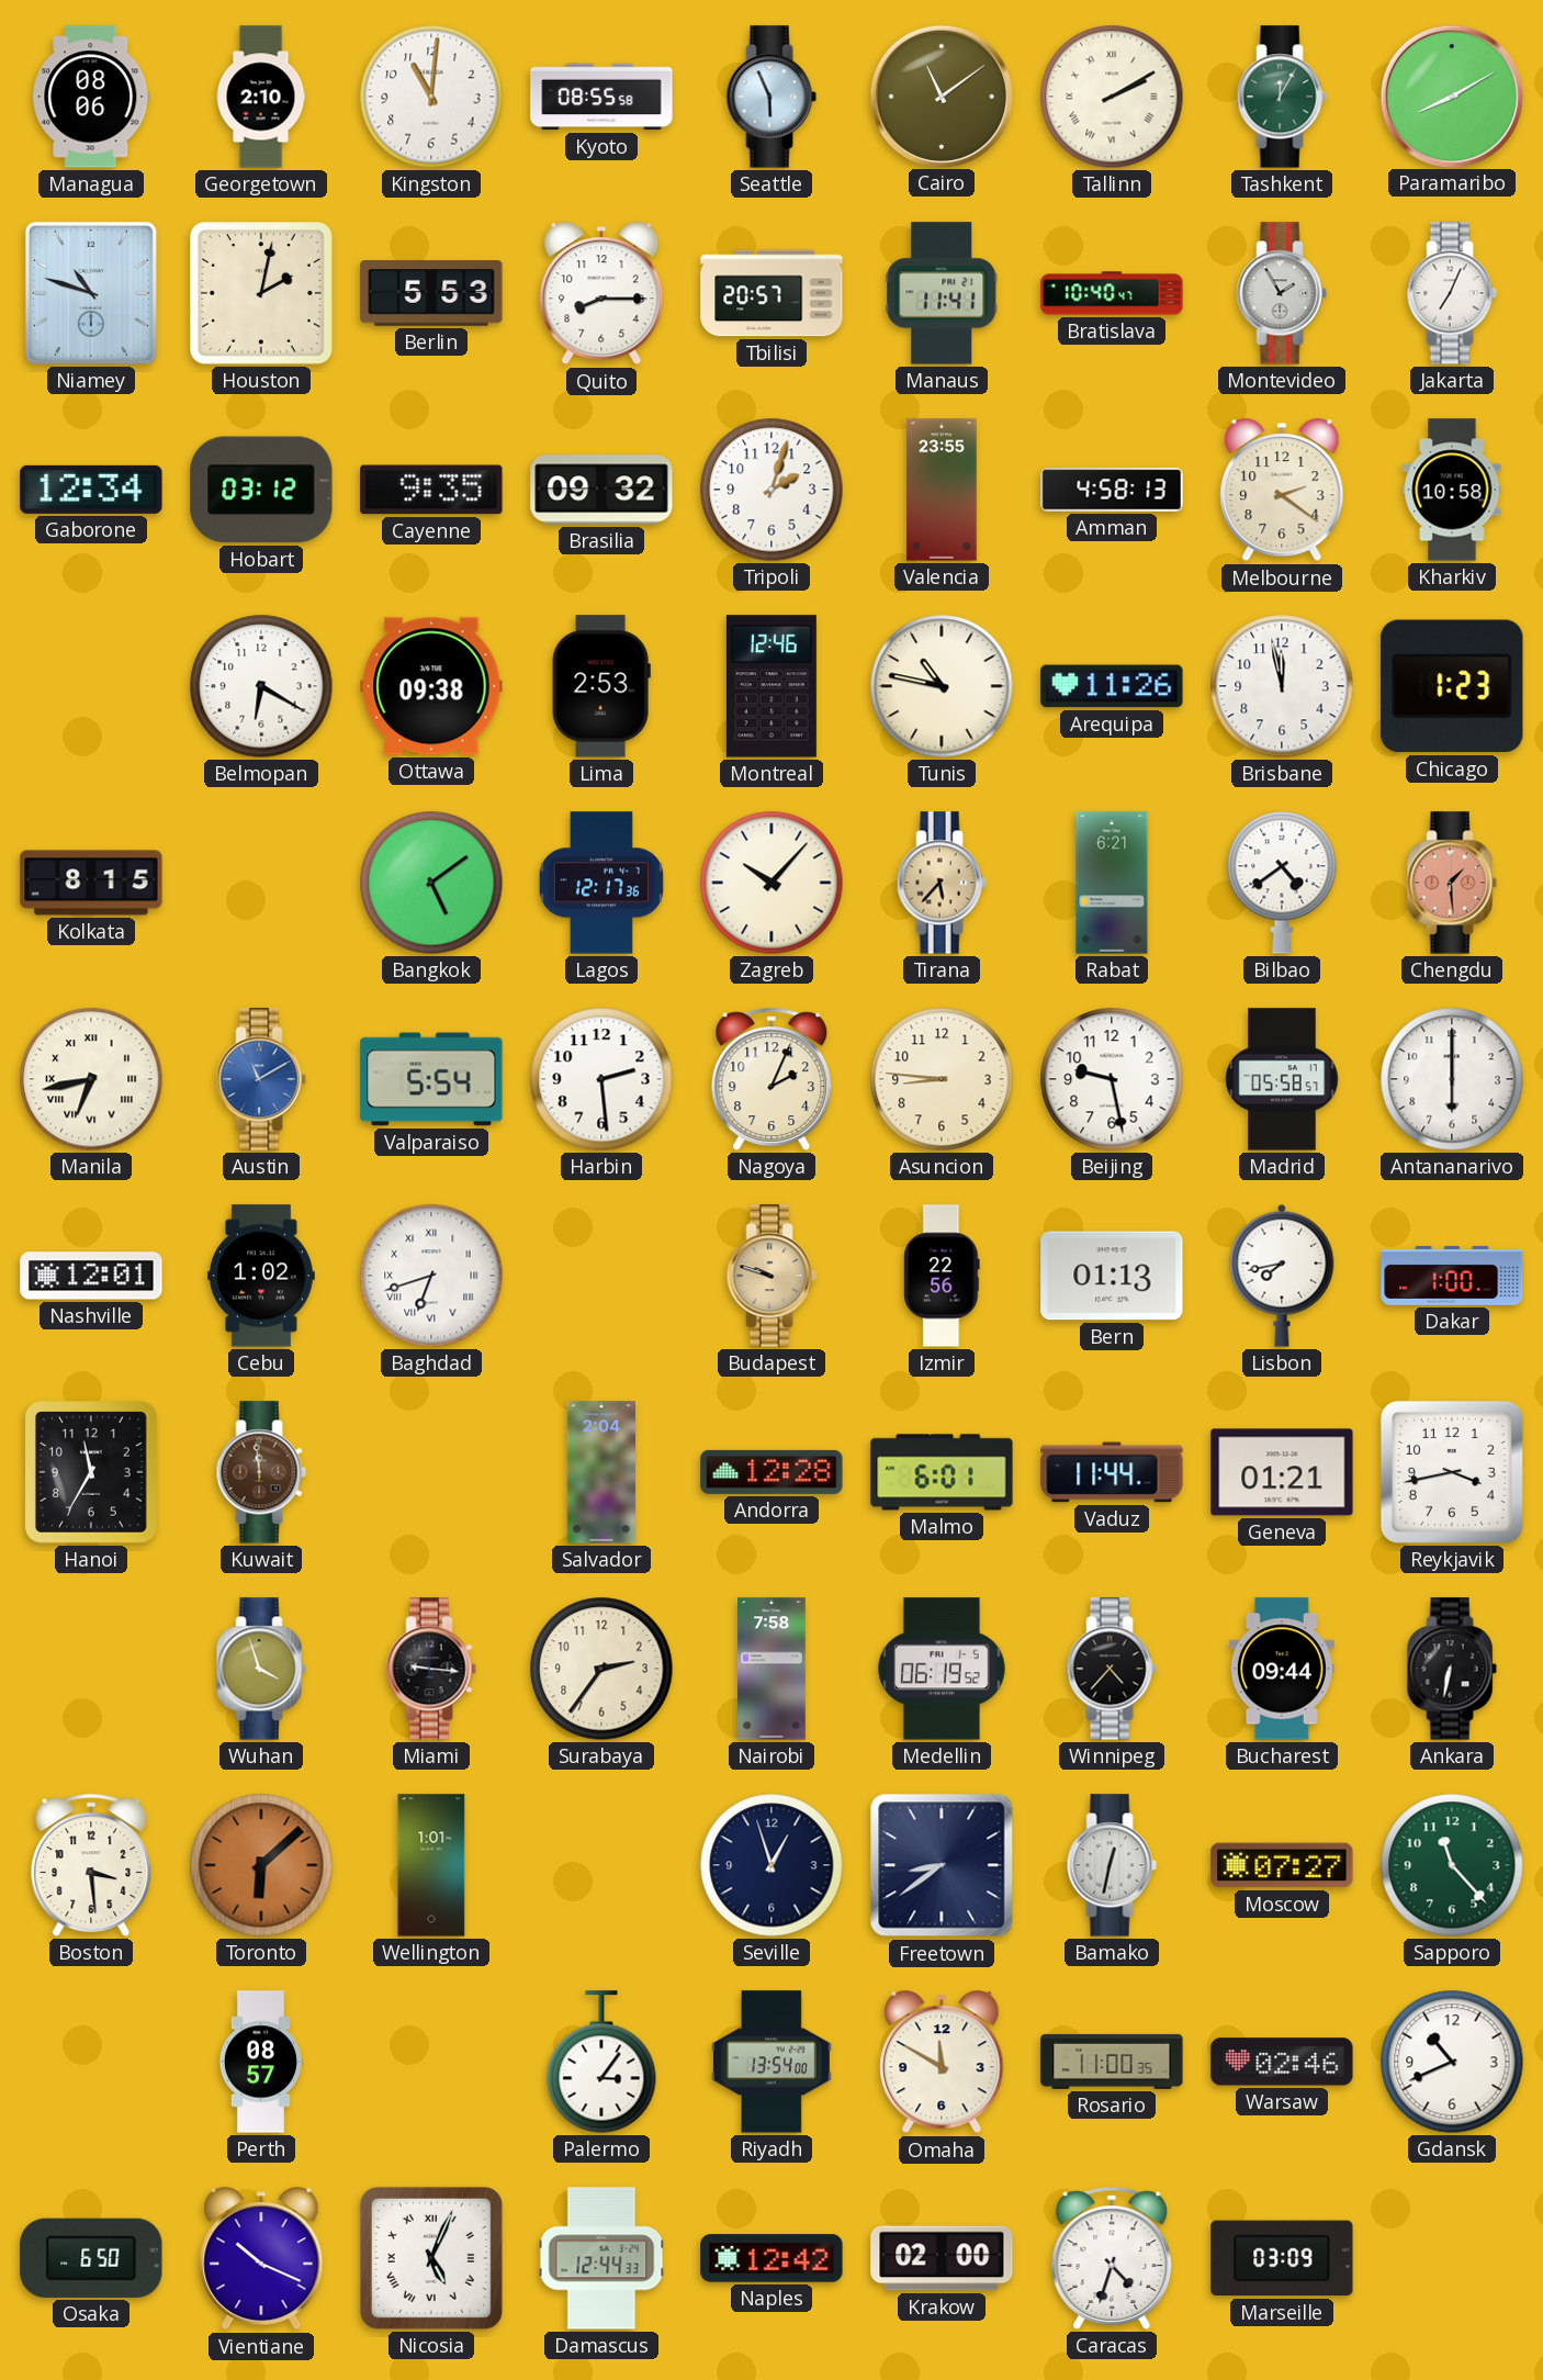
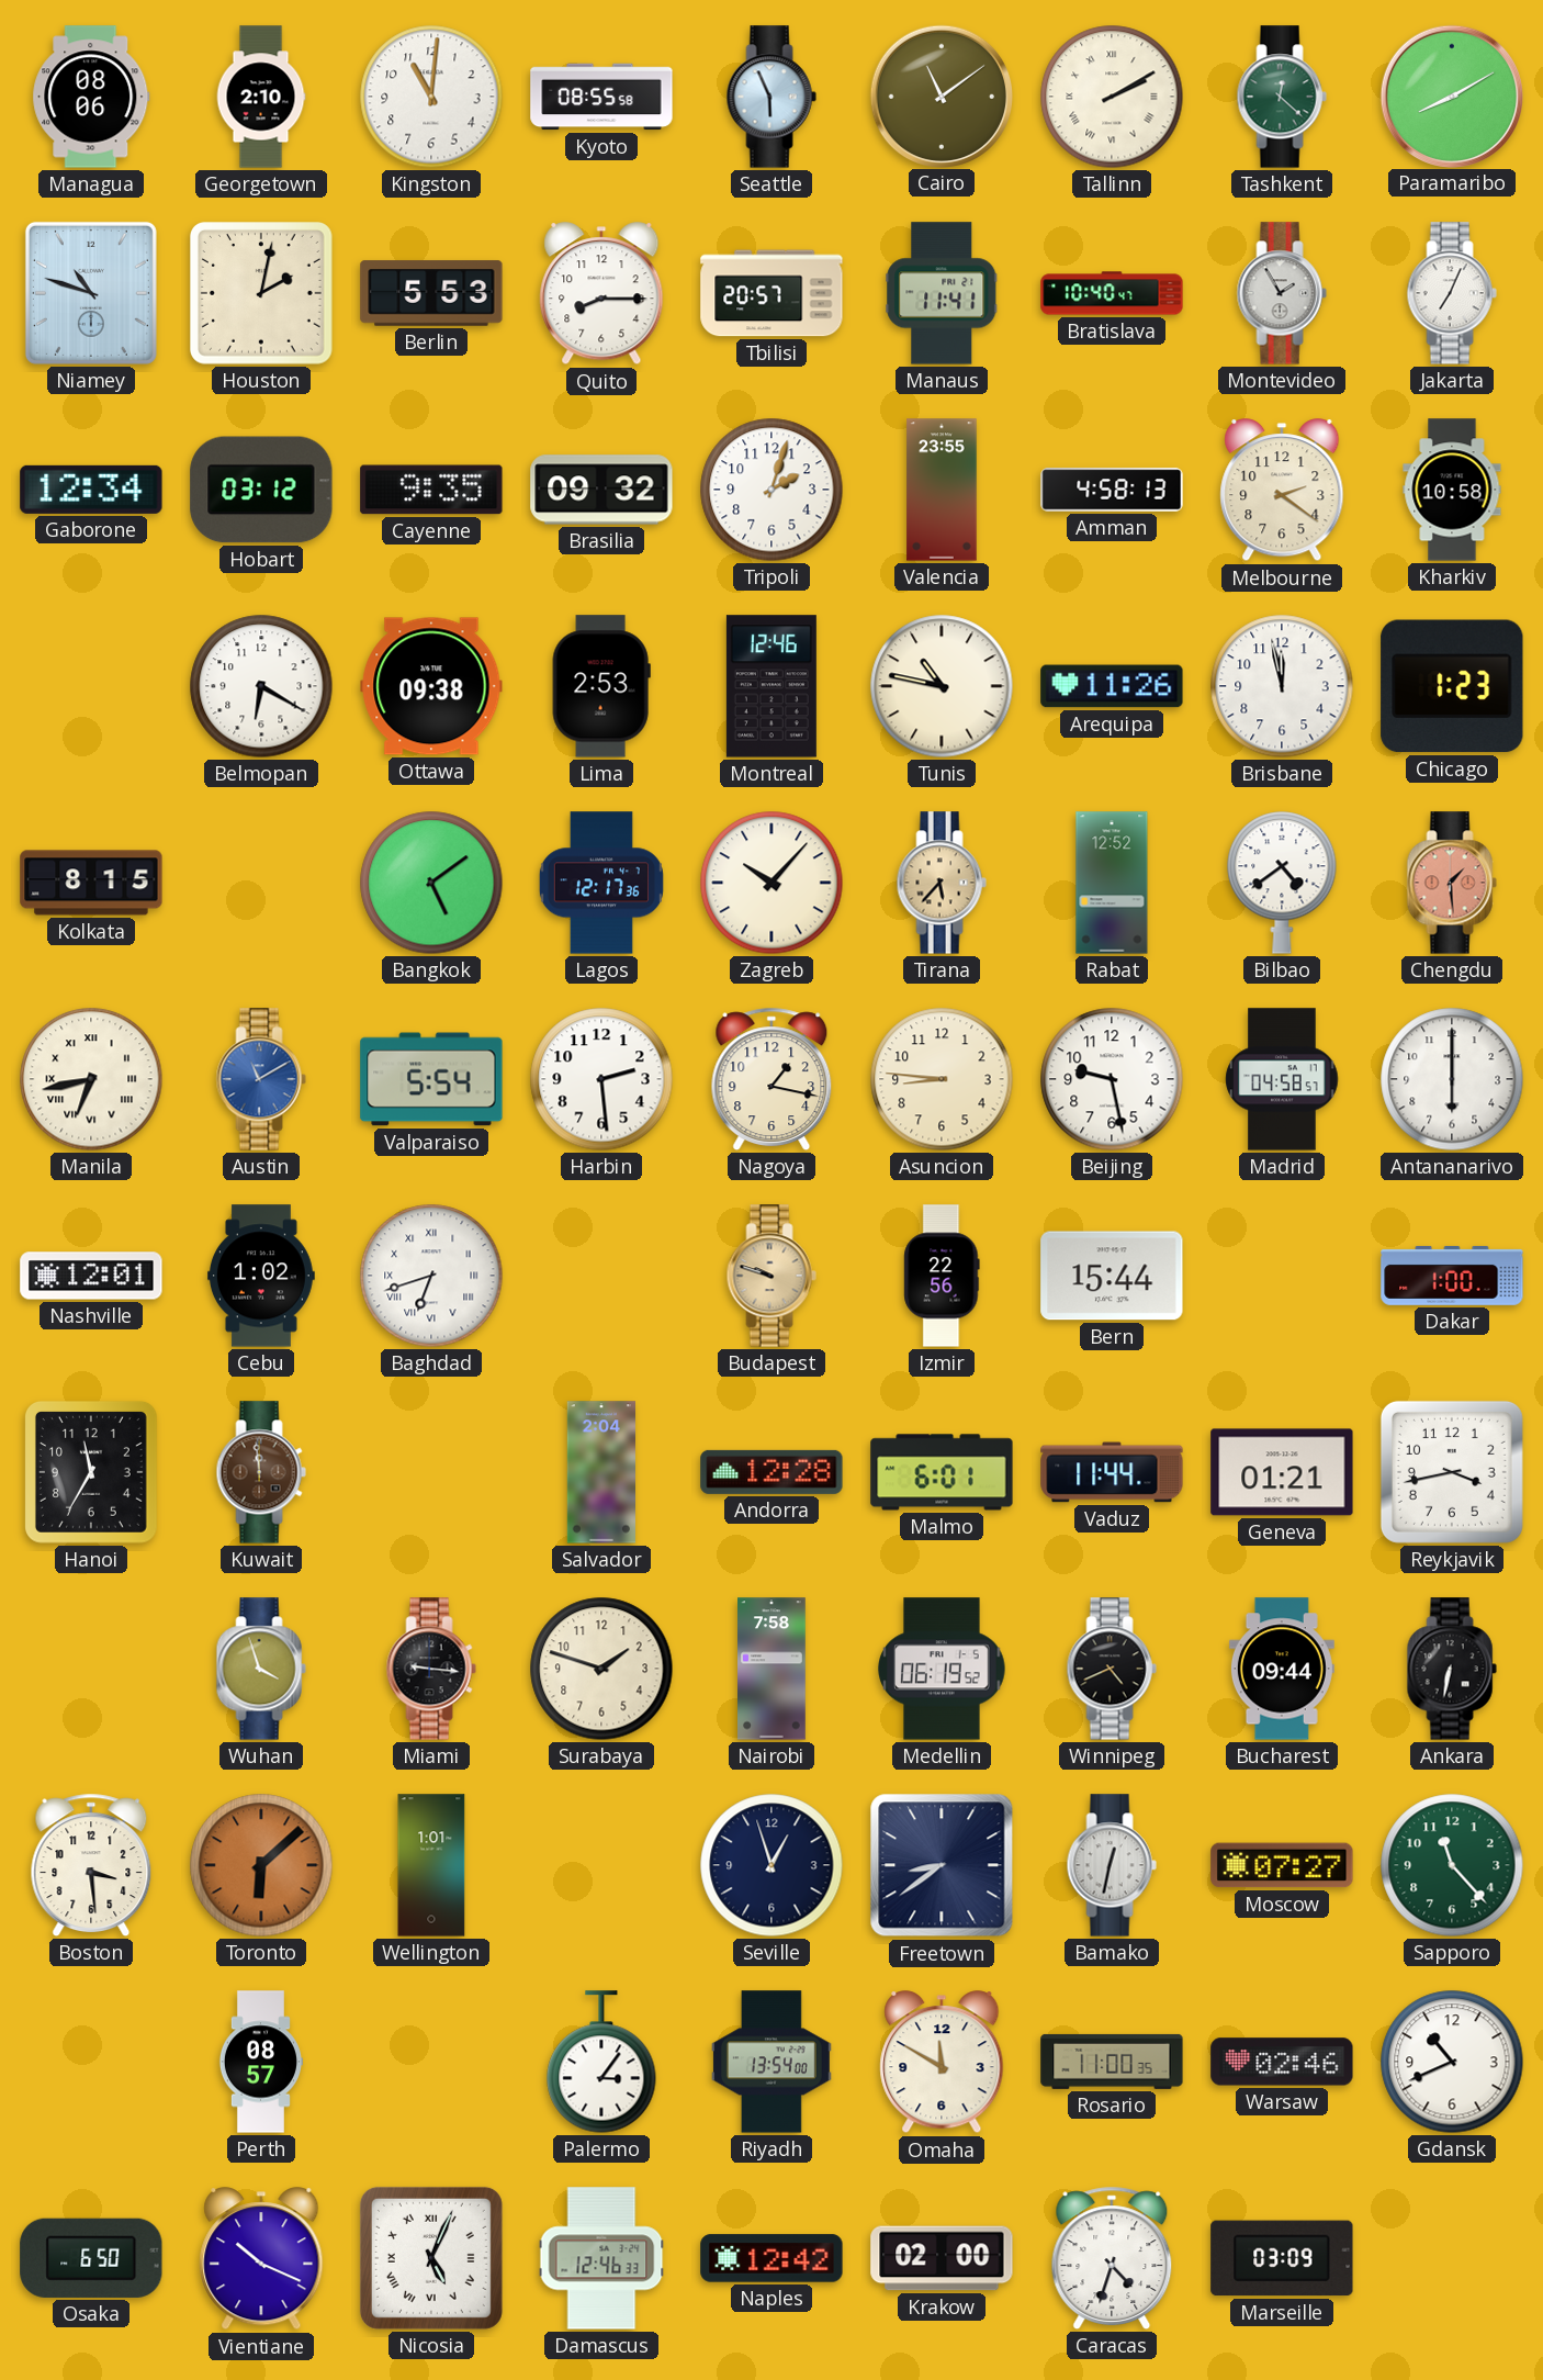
Tashkent: 12:05 -> 12:22 (1282, 97)
Rabat: 6:21 -> 12:52 (1112, 883)
Nagoya: 2:04 -> 1:17 (771, 1079)
Madrid: 05:58 -> 04:58 (1282, 1079)
Bern: 01:13 -> 15:44 (1112, 1276)
Lisbon: 7:43 -> none (1282, 1276)
Surabaya: 2:36 -> 1:48 (601, 1669)
Winnipeg: 4:37 -> 4:41 (1112, 1669)
Damascus: 12:44 -> 12:46 (601, 2258)
